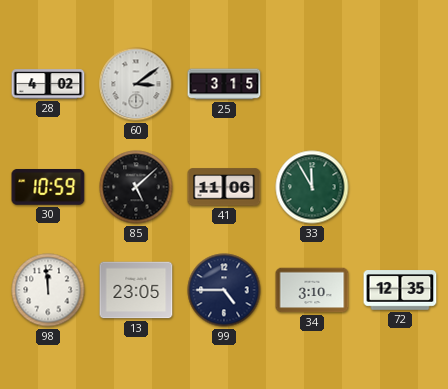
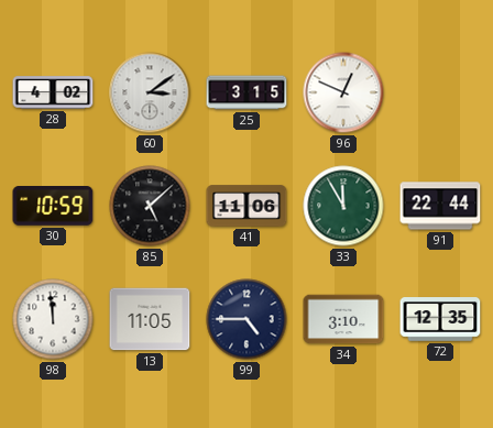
96: none -> 12:49 (343, 92)
91: none -> 22:44 (440, 206)
13: 23:05 -> 11:05 (150, 319)
